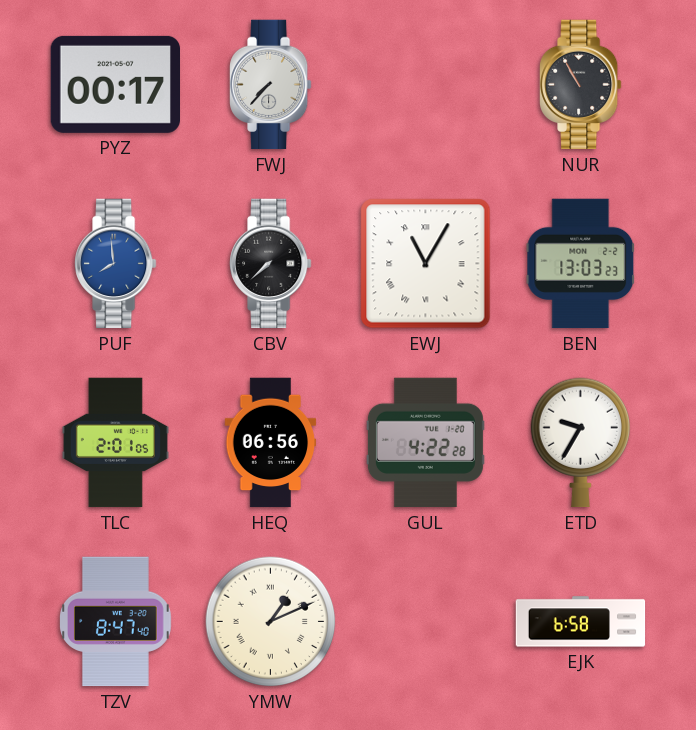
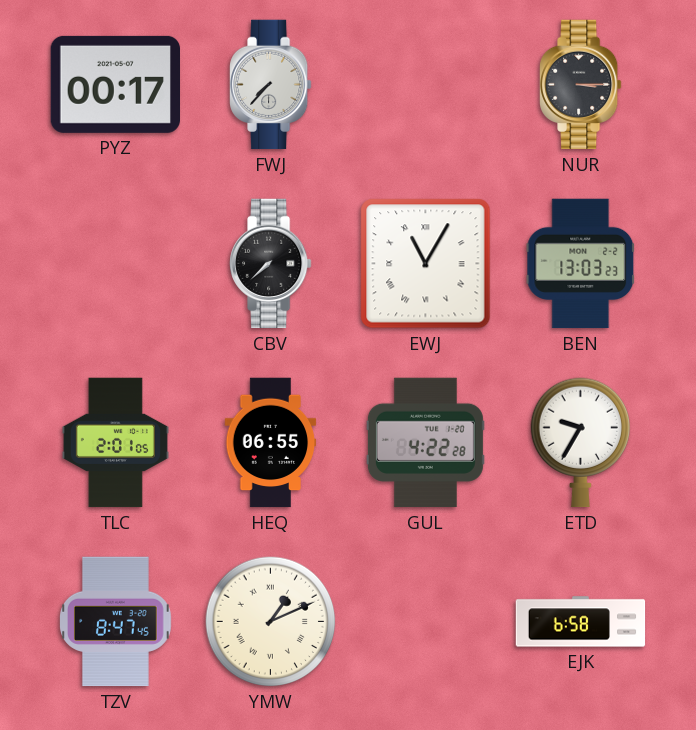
NUR: 10:55 -> 3:15 (581, 85)
PUF: 7:59 -> none (116, 264)
HEQ: 06:56 -> 06:55 (271, 443)
TZV: 8:47:40 -> 8:47:45 (116, 622)
